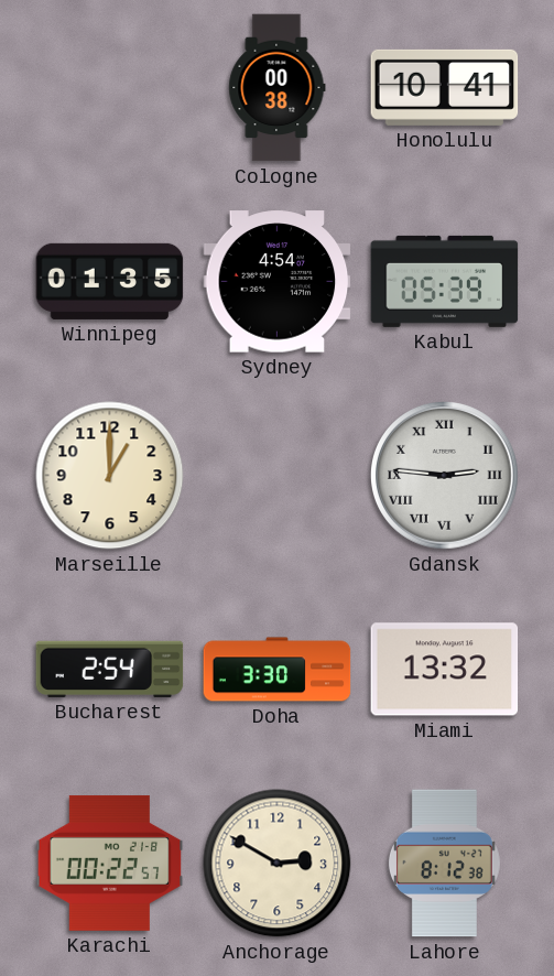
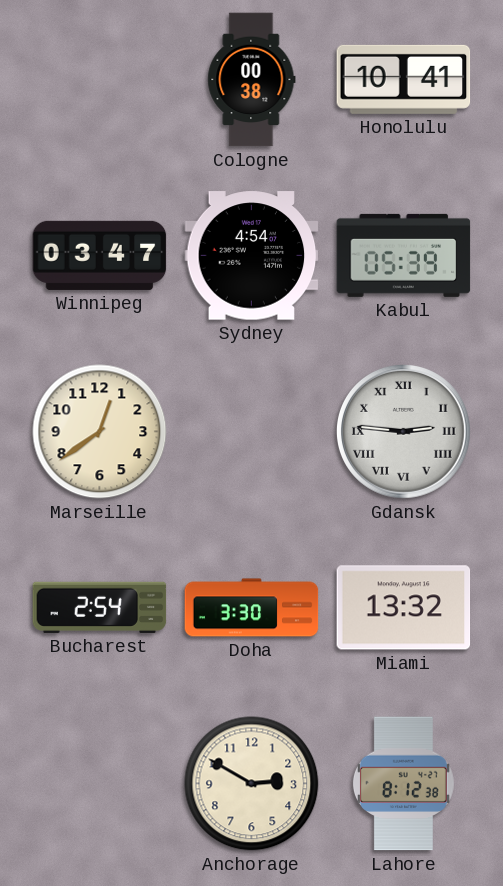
Winnipeg: 01:35 -> 03:47 (100, 255)
Marseille: 1:00 -> 12:39 (100, 432)
Karachi: 00:22 -> none (110, 863)
